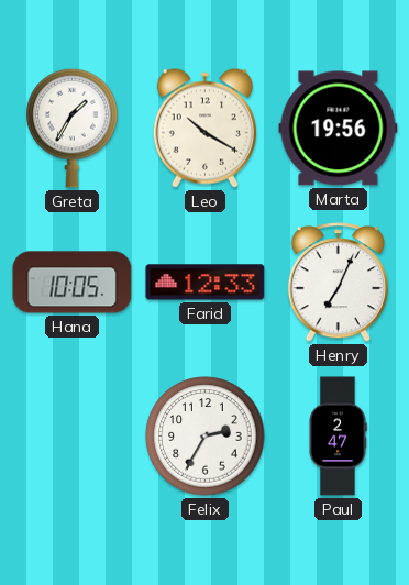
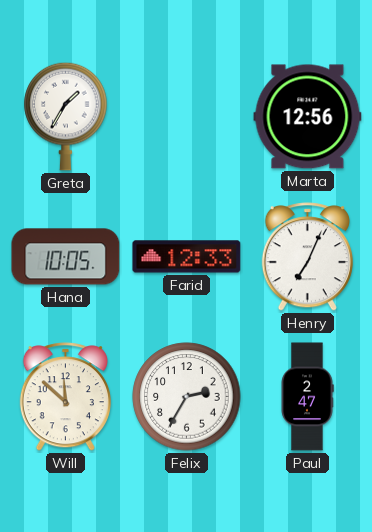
Leo: 10:20 -> none (204, 128)
Marta: 19:56 -> 12:56 (308, 117)
Will: none -> 11:52 (65, 397)
